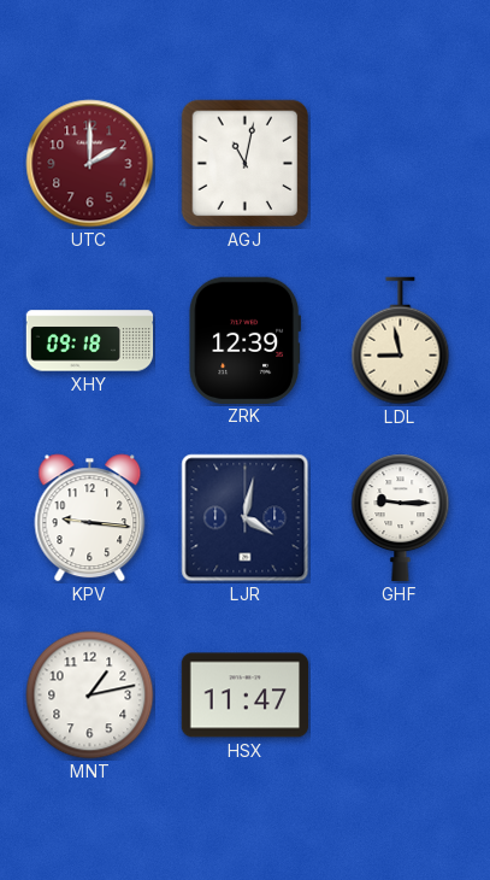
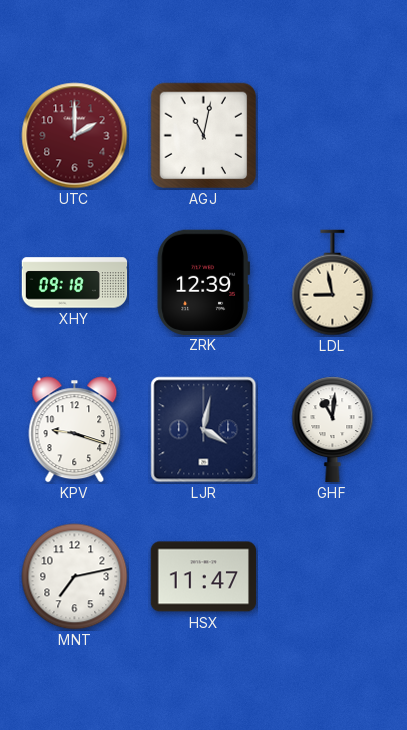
KPV: 9:16 -> 9:18 (75, 430)
GHF: 9:15 -> 11:01 (333, 430)
MNT: 1:13 -> 7:13 (75, 577)
